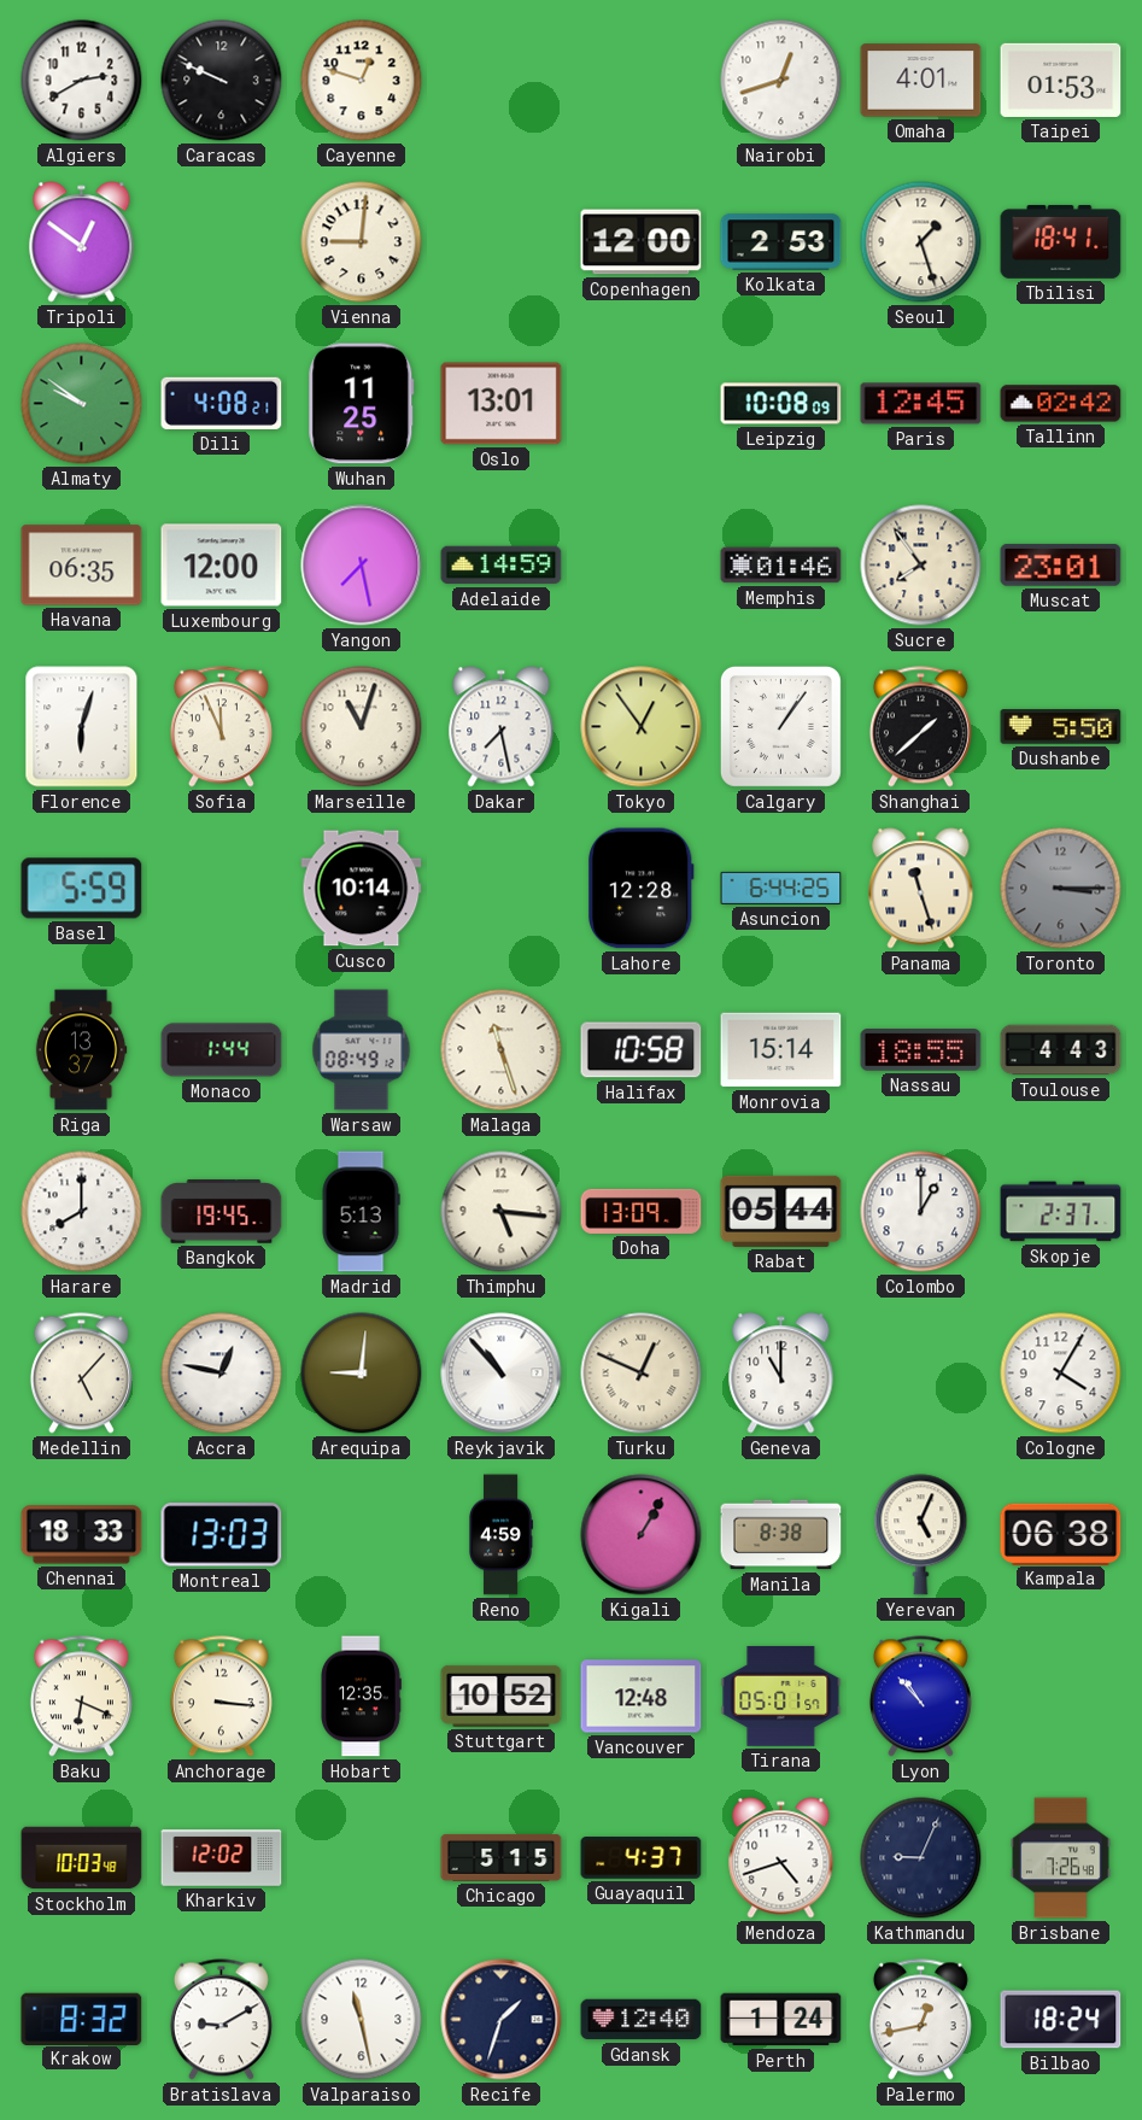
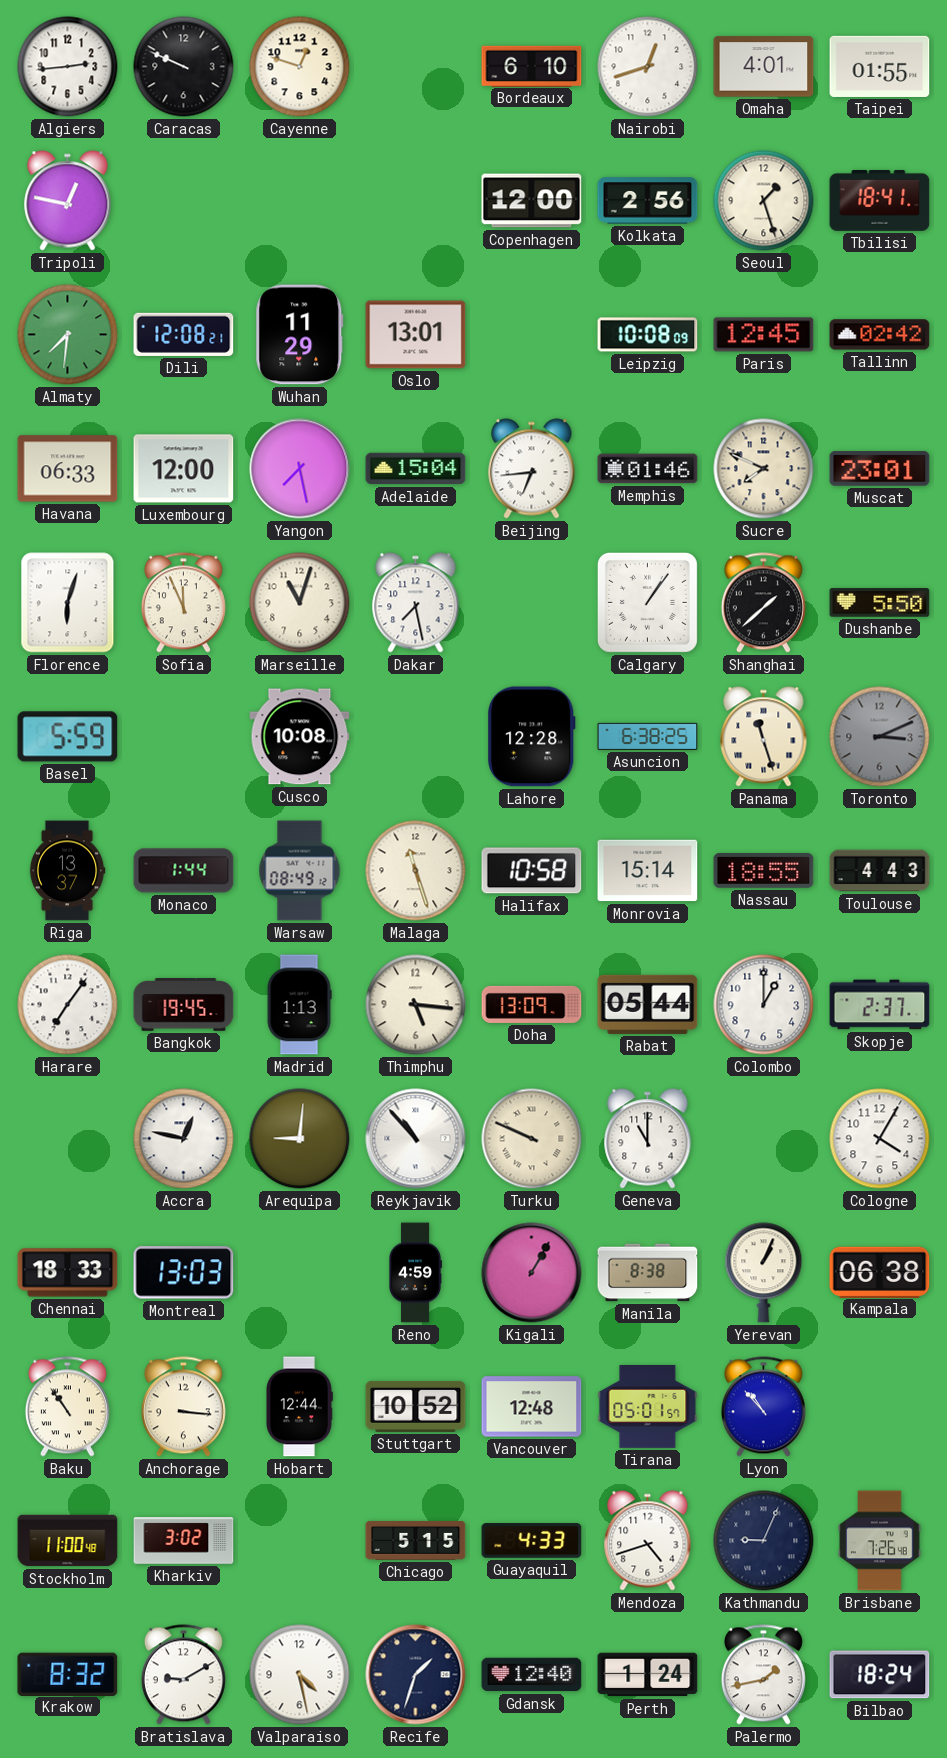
Algiers: 2:40 -> 2:44 (68, 67)
Bordeaux: none -> 6:10 (532, 66)
Taipei: 01:53 -> 01:55 (880, 66)
Tripoli: 12:51 -> 12:47 (68, 201)
Vienna: 9:01 -> none (362, 242)
Kolkata: 2:53 -> 2:56 (648, 201)
Almaty: 9:51 -> 7:31 (68, 335)
Dili: 4:08 -> 12:08 (184, 334)
Wuhan: 11:25 -> 11:29 (300, 335)
Havana: 06:35 -> 06:33 (68, 469)
Adelaide: 14:59 -> 15:04 (416, 469)
Beijing: none -> 6:44 (532, 469)
Sucre: 7:54 -> 7:49 (764, 469)
Tokyo: 12:54 -> none (642, 727)
Cusco: 10:14 -> 10:08 (300, 737)
Asuncion: 6:44 -> 6:38 (648, 736)
Toronto: 3:15 -> 3:11 (880, 737)
Harare: 8:00 -> 7:06 (68, 1005)
Madrid: 5:13 -> 1:13 (299, 1005)
Medellin: 5:07 -> none (81, 1374)
Turku: 12:49 -> 9:49 (532, 1139)
Yerevan: 5:04 -> 1:04 (764, 1273)
Baku: 6:19 -> 10:54 (67, 1407)
Hobart: 12:35 -> 12:44 (299, 1407)
Stockholm: 10:03 -> 11:00 (68, 1541)
Kharkiv: 12:02 -> 3:02 (184, 1541)
Guayaquil: 4:37 -> 4:33 (532, 1541)
Valparaiso: 11:28 -> 4:28 (300, 1675)
Palermo: 12:43 -> 1:43 (763, 1675)
